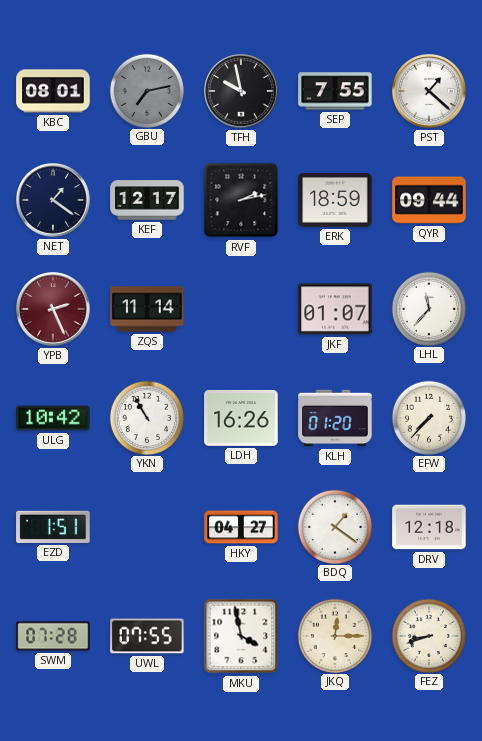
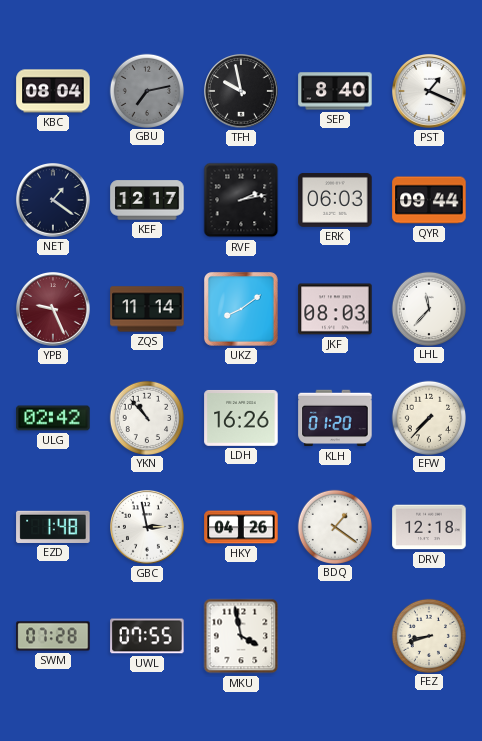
KBC: 08:01 -> 08:04 (53, 91)
SEP: 7:55 -> 8:40 (335, 91)
PST: 1:22 -> 1:19 (430, 92)
ERK: 18:59 -> 06:03 (335, 200)
YPB: 2:26 -> 9:26 (54, 310)
UKZ: none -> 8:09 (241, 309)
JKF: 01:07 -> 08:03 (335, 309)
ULG: 10:42 -> 02:42 (53, 418)
YKN: 10:55 -> 10:53 (146, 417)
EZD: 1:51 -> 1:48 (53, 527)
GBC: none -> 2:58 (148, 528)
HKY: 04:27 -> 04:26 (241, 527)
JKQ: 12:15 -> none (334, 635)
